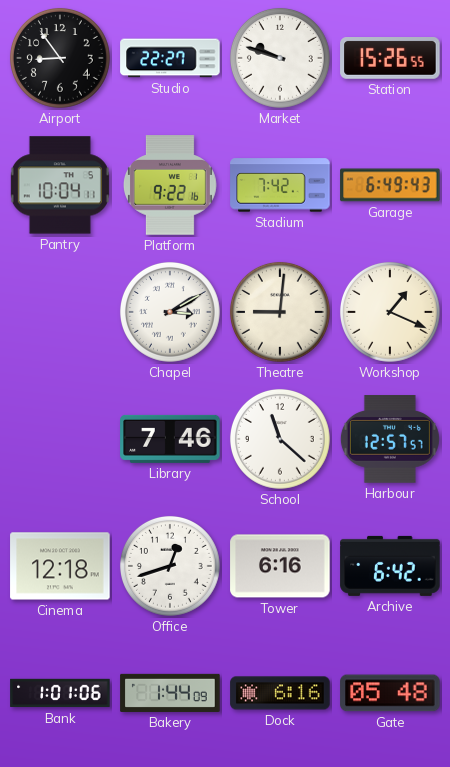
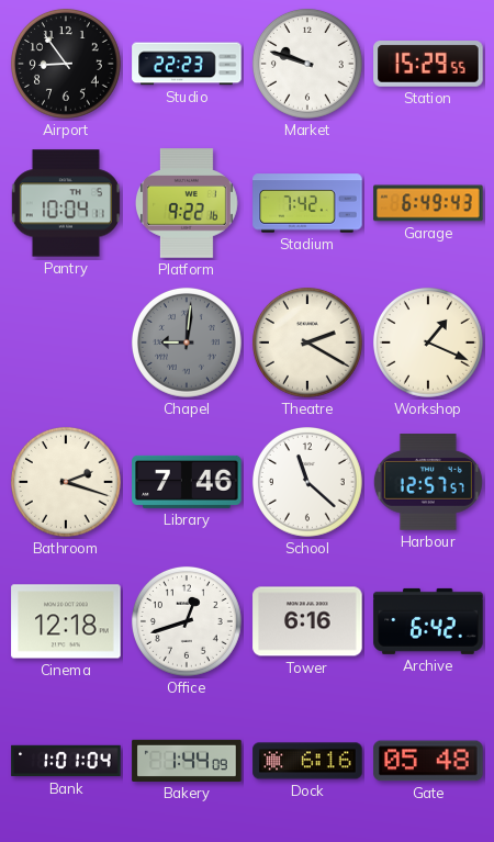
Studio: 22:27 -> 22:23 (187, 64)
Station: 15:26 -> 15:29 (428, 65)
Chapel: 3:10 -> 9:01 (187, 343)
Chapel dial: white -> grey (187, 343)
Theatre: 9:01 -> 2:20 (307, 343)
Bathroom: none -> 2:18 (66, 482)
Bank: 1:01:06 -> 1:01:04 (66, 761)
